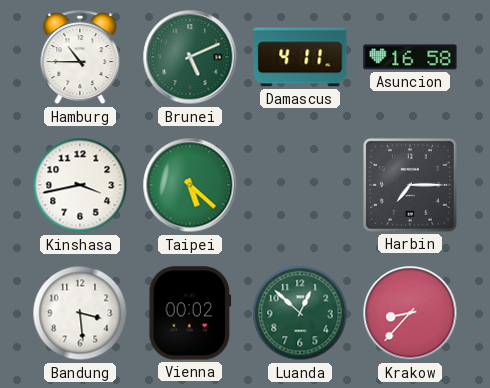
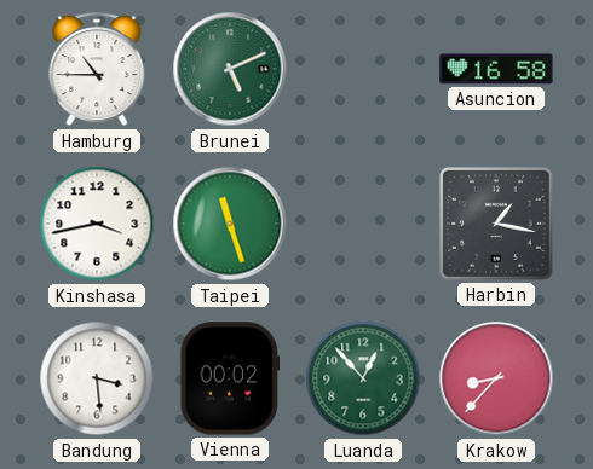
Damascus: 4:11 -> none (300, 57)
Taipei: 5:22 -> 11:27 (230, 224)
Harbin: 7:15 -> 1:17 (496, 224)
Luanda: 12:52 -> 12:53 (363, 378)
